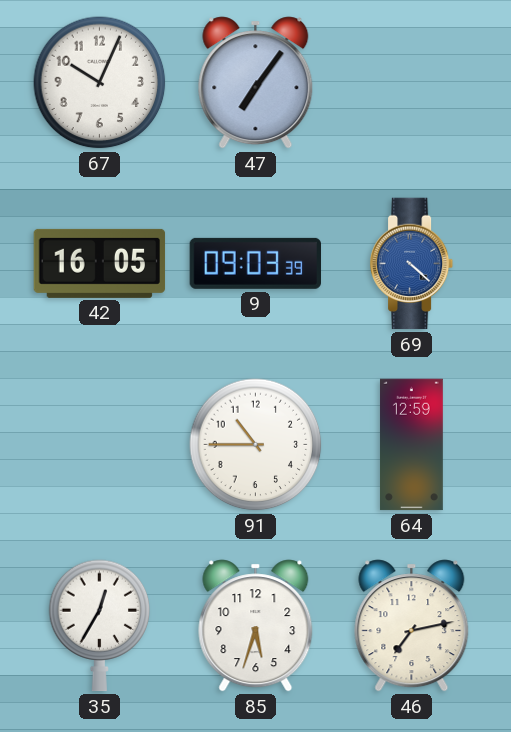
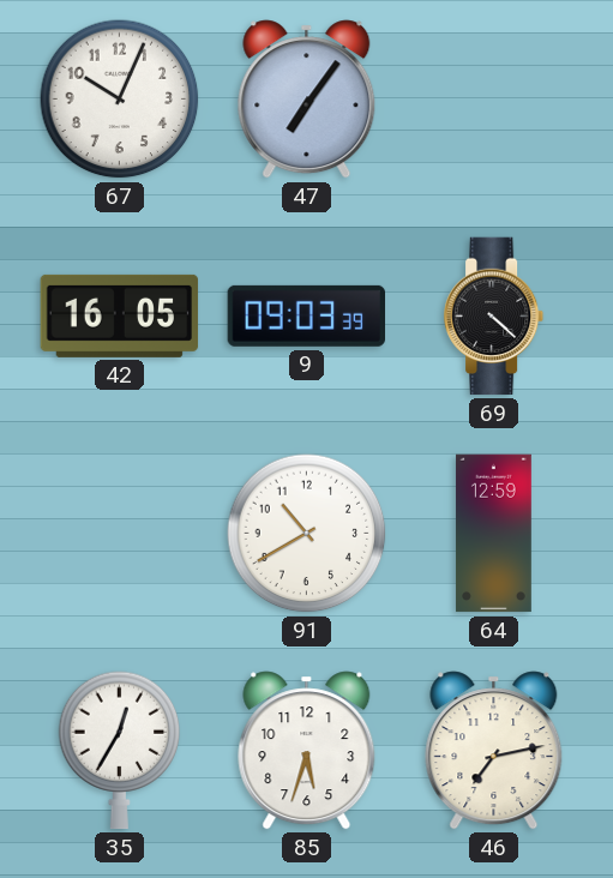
69 dial: blue -> black (494, 317)
91: 10:45 -> 10:40 (307, 534)
